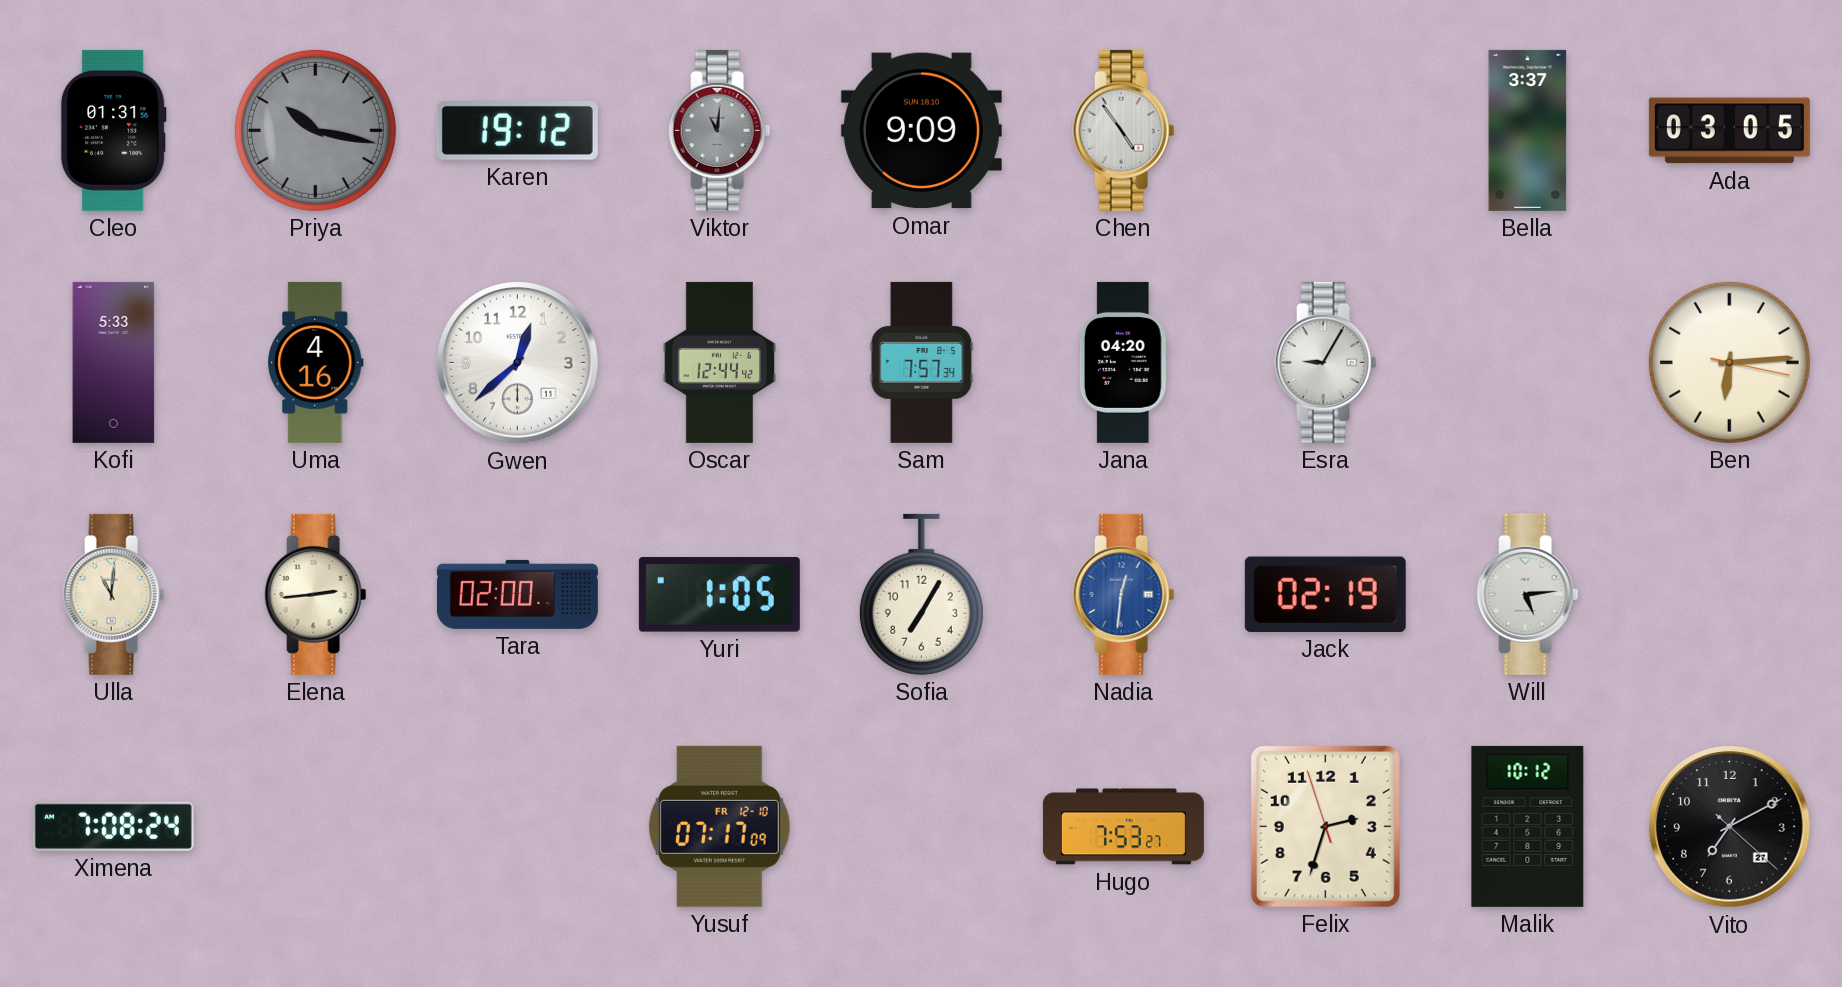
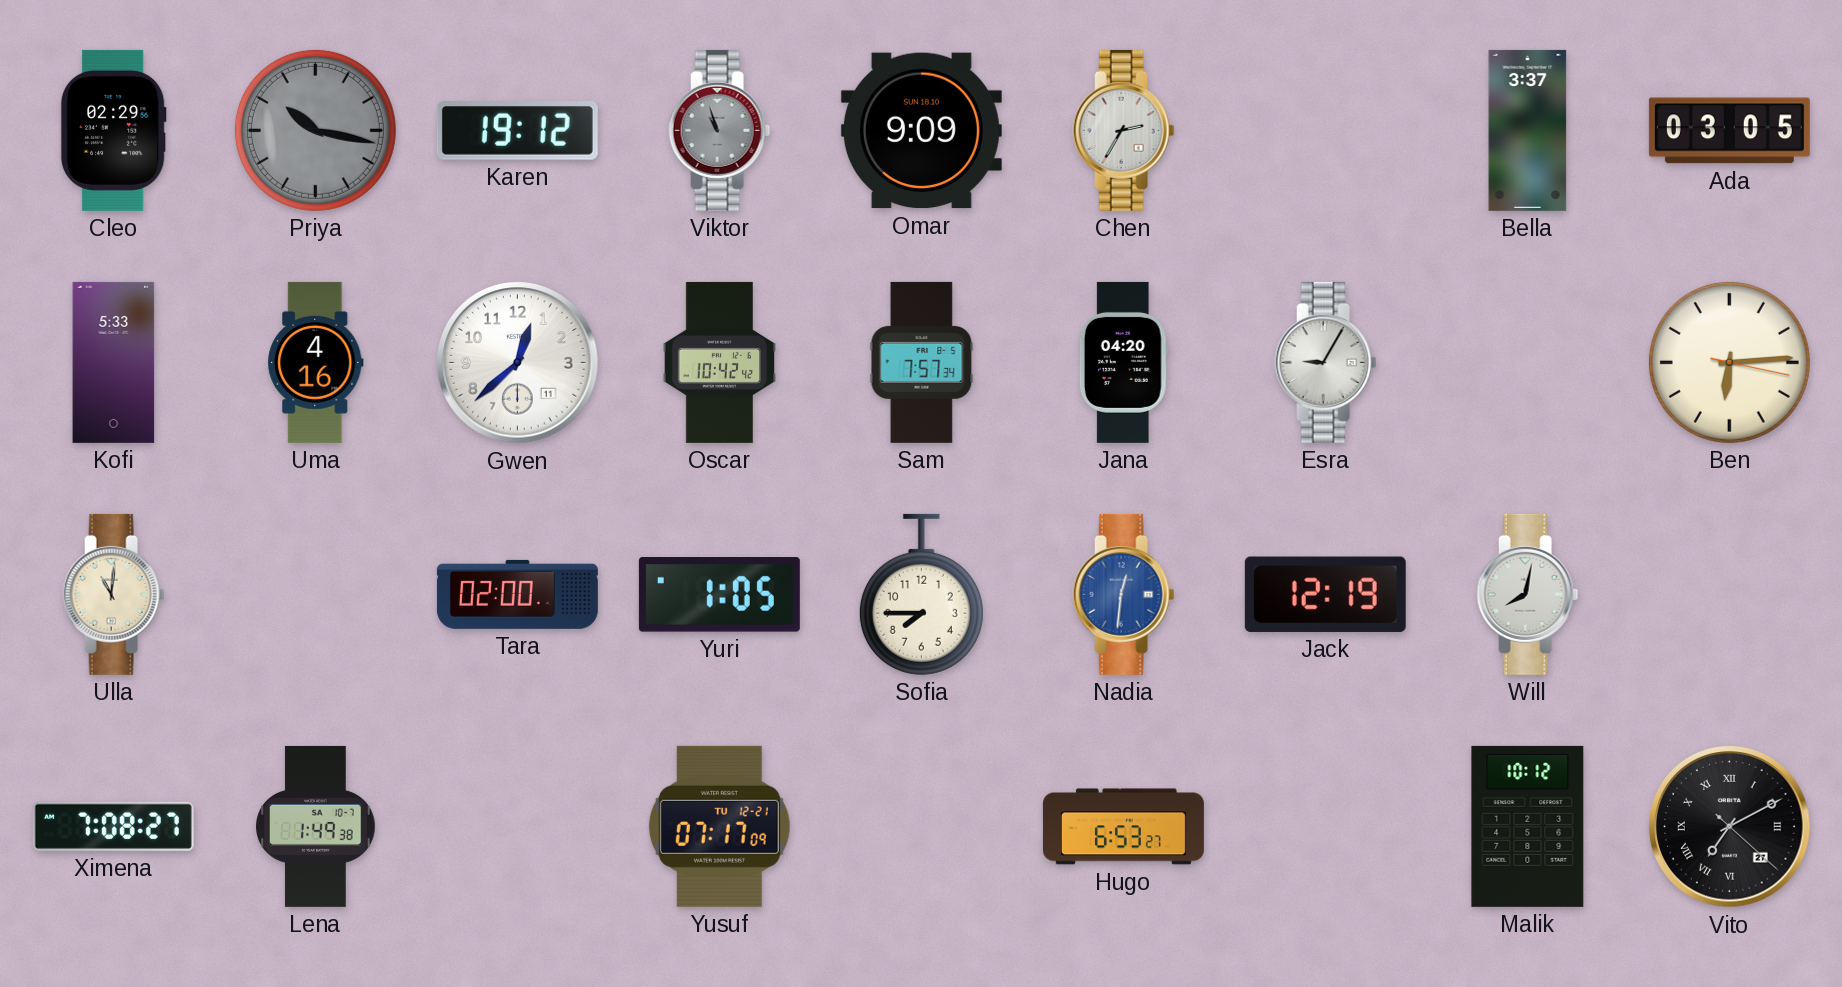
Cleo: 01:31 -> 02:29 (113, 130)
Viktor: 11:01 -> 10:57 (720, 130)
Chen: 4:54 -> 2:35 (1124, 130)
Oscar: 12:44 -> 10:42 (719, 362)
Elena: 2:44 -> none (316, 594)
Sofia: 7:05 -> 7:45 (921, 594)
Jack: 02:19 -> 12:19 (1325, 594)
Will: 5:14 -> 8:02 (1528, 594)
Ximena: 7:08:24 -> 7:08:27 (113, 826)
Lena: none -> 1:49 (316, 826)
Yusuf date: FR 12-10 -> TU 12-21 (719, 826)
Hugo: 7:53 -> 6:53 (1123, 827)
Felix: 2:32 -> none (1325, 826)
Vito numerals: Arabic -> Roman (1730, 827)
